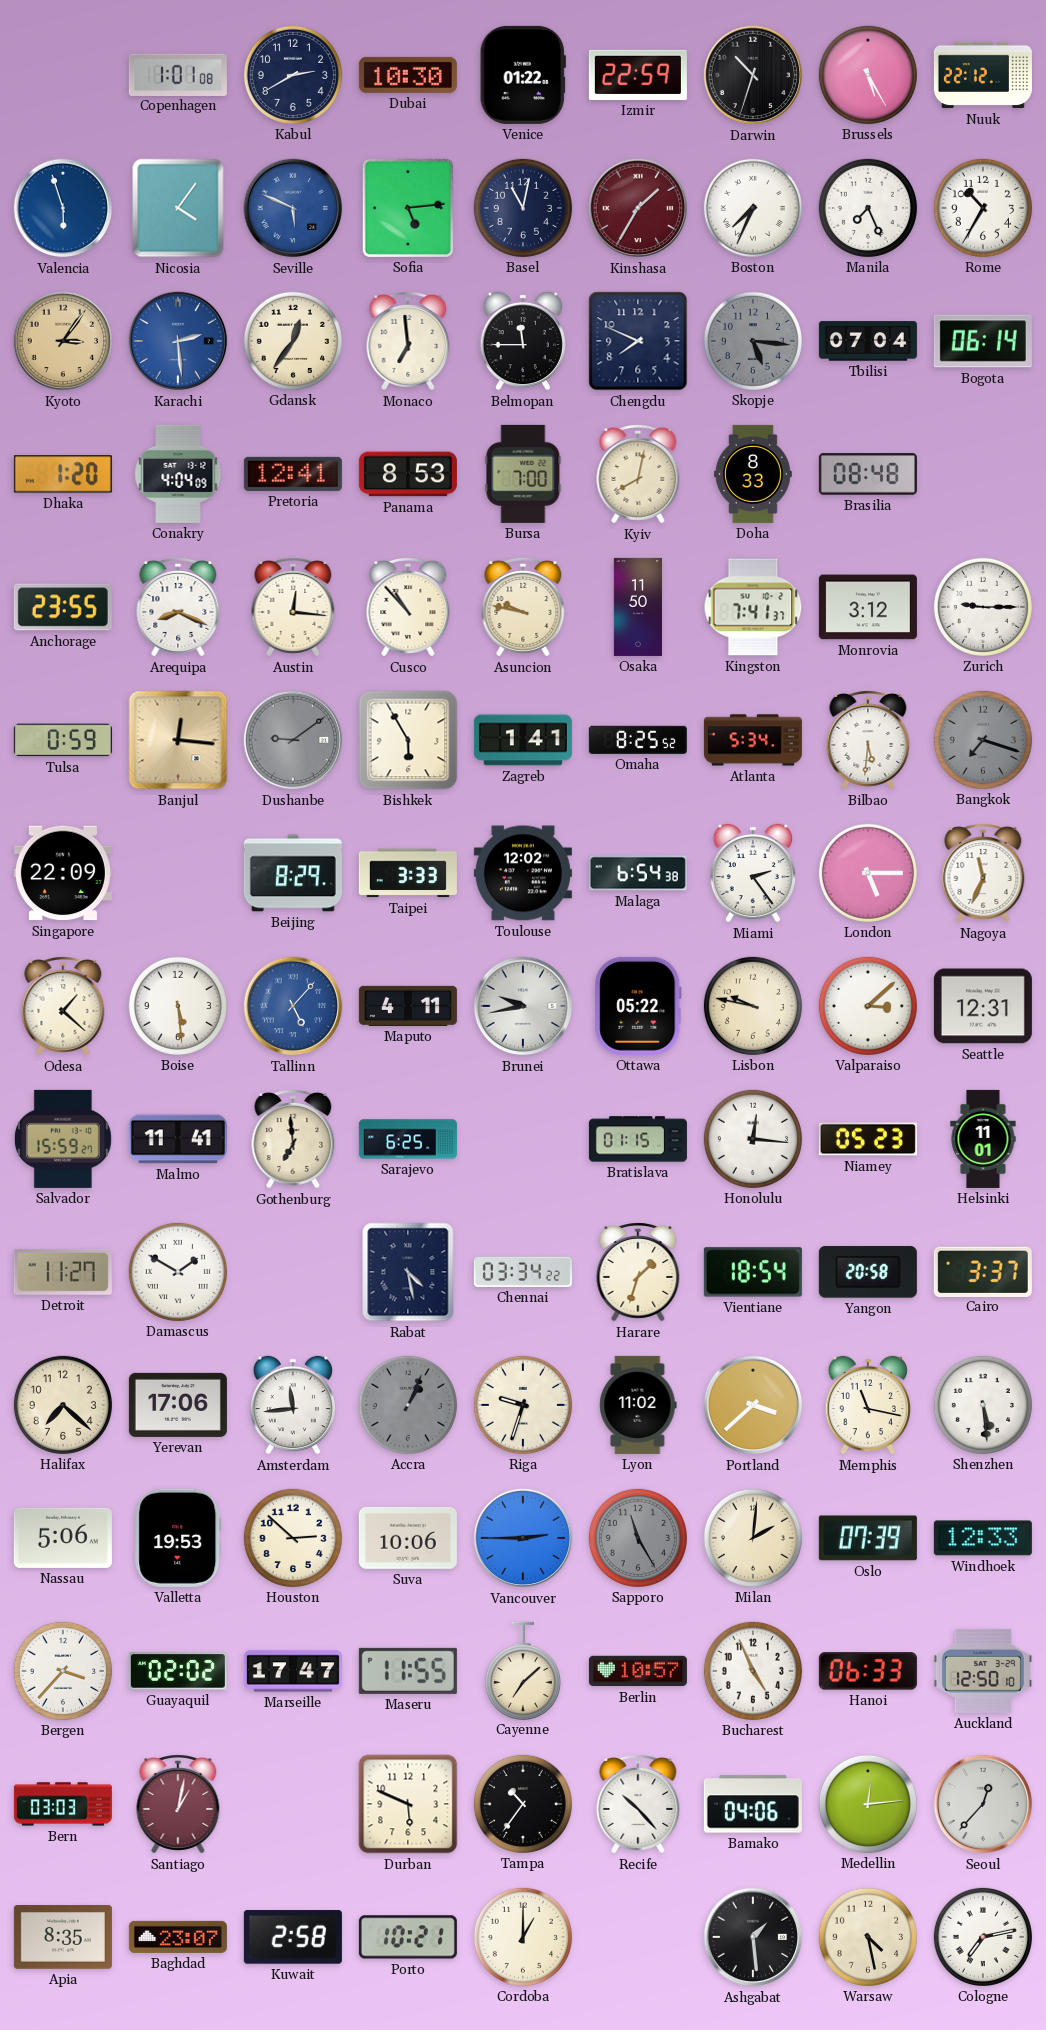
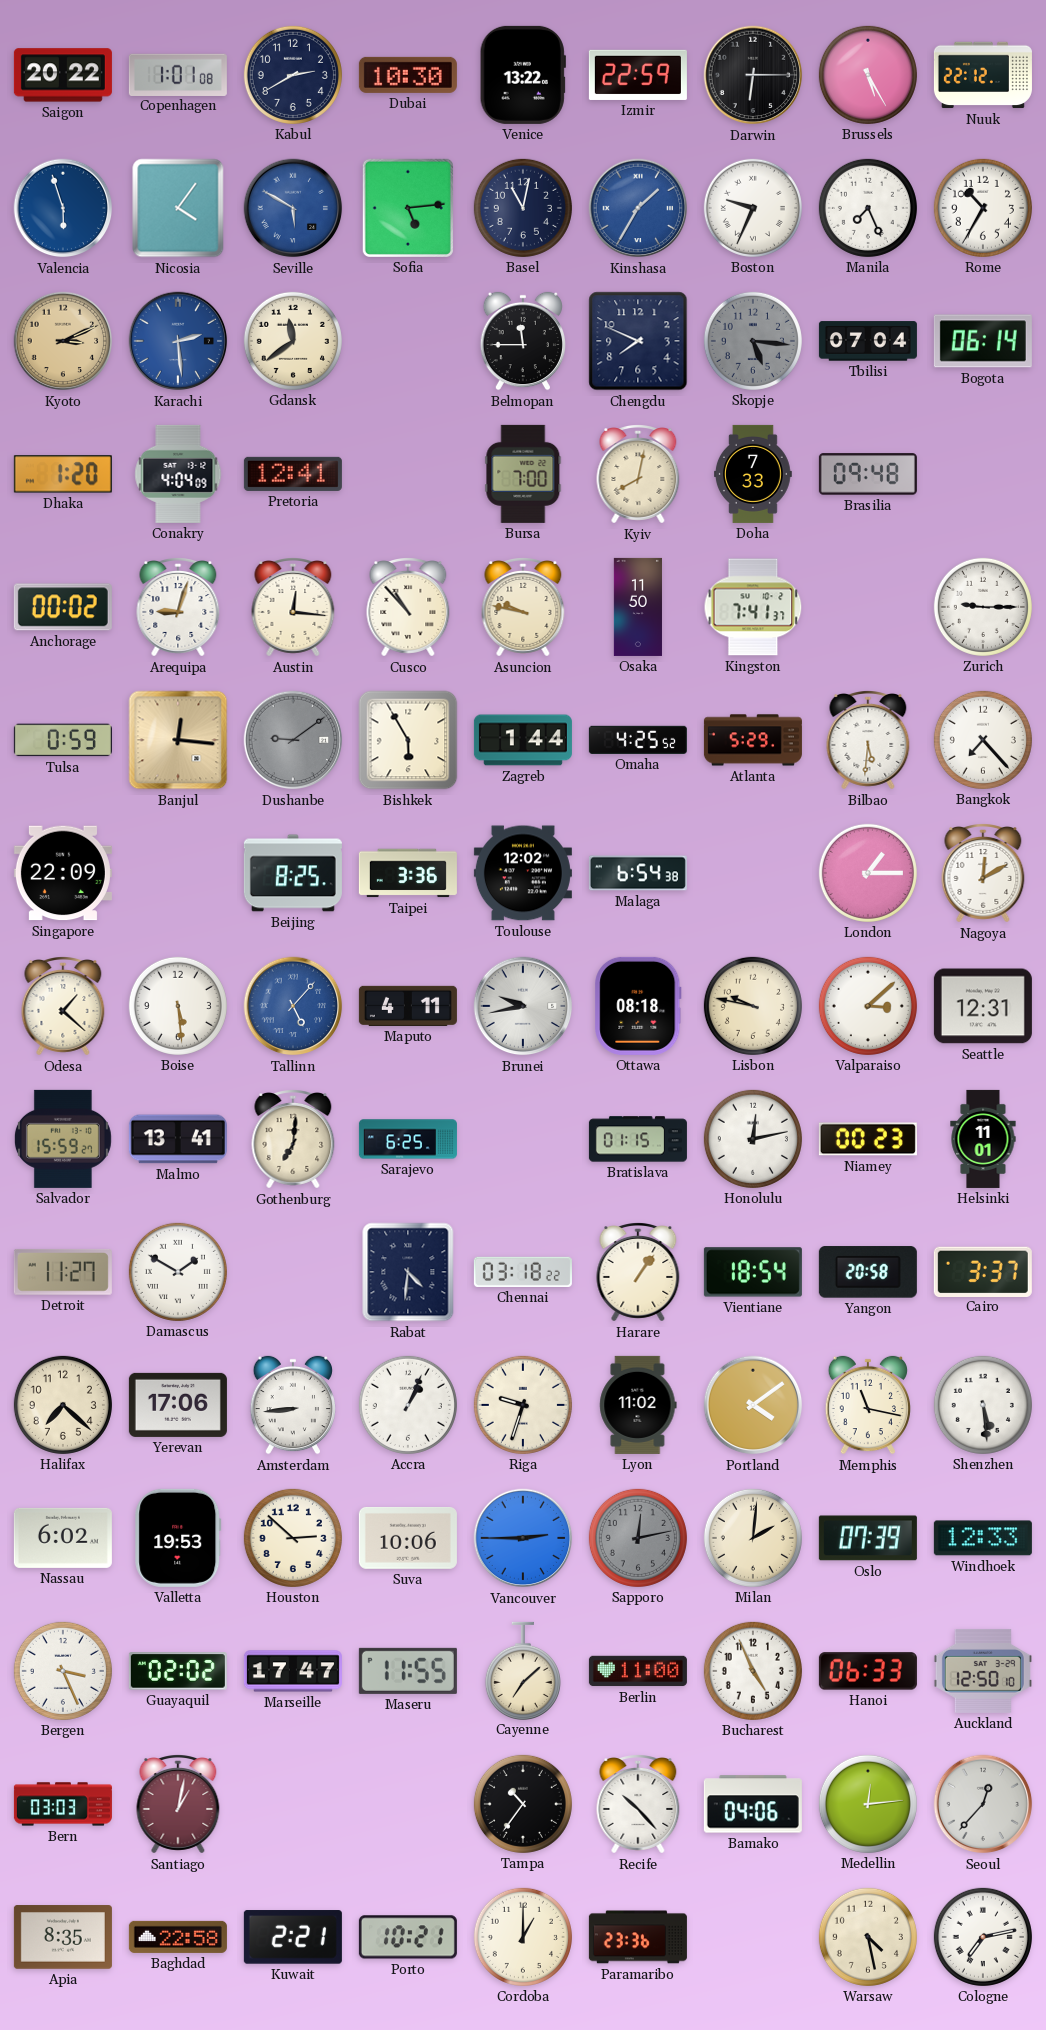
Saigon: none -> 20:22 (63, 75)
Venice: 01:22 -> 13:22 (523, 75)
Darwin: 10:33 -> 6:15 (753, 75)
Seville: 5:49 -> 5:50 (293, 208)
Kinshasa dial: burgundy -> blue (638, 208)
Boston: 7:34 -> 9:34 (753, 208)
Kyoto: 3:06 -> 3:11 (63, 341)
Gdansk: 12:36 -> 11:39 (293, 341)
Monaco: 6:59 -> none (408, 342)
Panama: 8:53 -> none (408, 474)
Doha: 8:33 -> 7:33 (754, 474)
Brasilia: 08:48 -> 09:48 (868, 474)
Anchorage: 23:55 -> 00:02 (63, 607)
Arequipa: 8:19 -> 9:03 (178, 608)
Monrovia: 3:12 -> none (868, 607)
Zagreb: 1:41 -> 1:44 (523, 740)
Omaha: 8:25 -> 4:25 (638, 740)
Atlanta: 5:34 -> 5:29 (753, 740)
Bangkok: 7:18 -> 7:23 (983, 740)
Bangkok dial: grey -> white (983, 740)
Beijing: 8:29 -> 8:25 (293, 873)
Taipei: 3:33 -> 3:36 (408, 873)
Miami: 2:24 -> none (752, 873)
London: 5:15 -> 1:15 (868, 873)
Nagoya: 11:34 -> 12:10 (983, 874)
Ottawa: 05:22 -> 08:18 (638, 1006)
Malmo: 11:41 -> 13:41 (178, 1139)
Gothenburg: 6:59 -> 7:01 (293, 1140)
Honolulu: 12:16 -> 12:13 (753, 1139)
Niamey: 05:23 -> 00:23 (868, 1139)
Rabat: 4:28 -> 4:31 (408, 1272)
Chennai: 03:34 -> 03:18 (523, 1272)
Harare: 1:33 -> 1:06 (638, 1273)
Amsterdam: 11:44 -> 8:44 (292, 1405)
Accra dial: grey -> white (408, 1405)
Portland: 3:38 -> 4:09 (753, 1405)
Nassau: 5:06 -> 6:02 (63, 1538)
Sapporo: 11:25 -> 12:13 (638, 1538)
Bergen: 3:37 -> 3:26 (63, 1671)
Berlin: 10:57 -> 11:00 (638, 1671)
Durban: 5:49 -> none (408, 1804)
Baghdad: 23:07 -> 22:58 (178, 1937)
Kuwait: 2:58 -> 2:21 (293, 1937)
Paramaribo: none -> 23:36 (638, 1937)
Ashgabat: 1:29 -> none (753, 1937)
